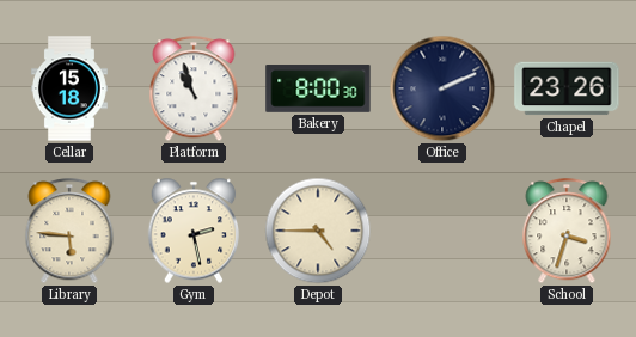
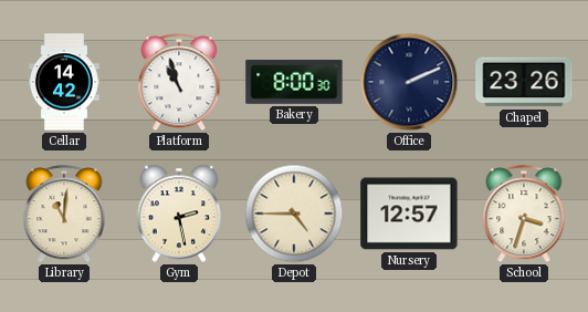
Cellar: 15:18 -> 14:42 (64, 82)
Library: 5:46 -> 11:01 (64, 215)
Nursery: none -> 12:57 (409, 214)
